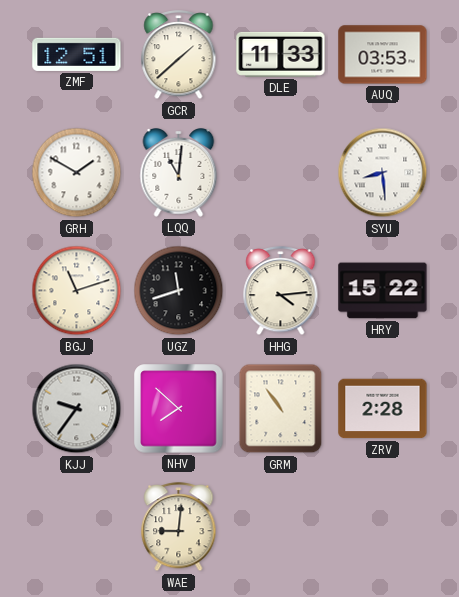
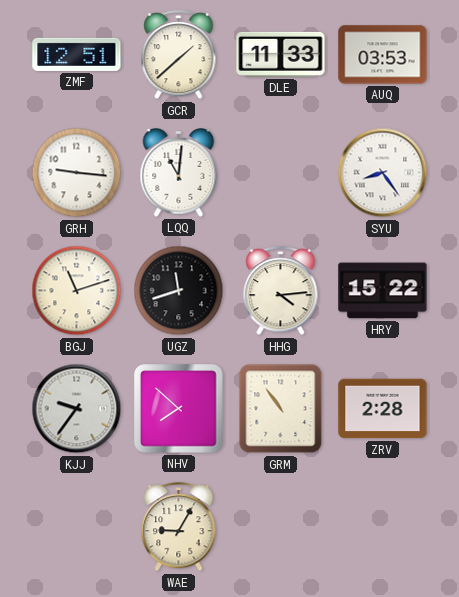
GRH: 1:50 -> 9:16 (77, 173)
SYU: 8:29 -> 8:24 (383, 173)
WAE: 9:01 -> 9:05 (179, 528)
